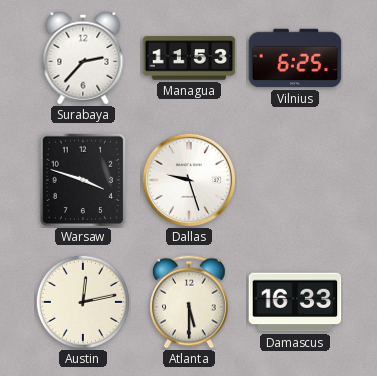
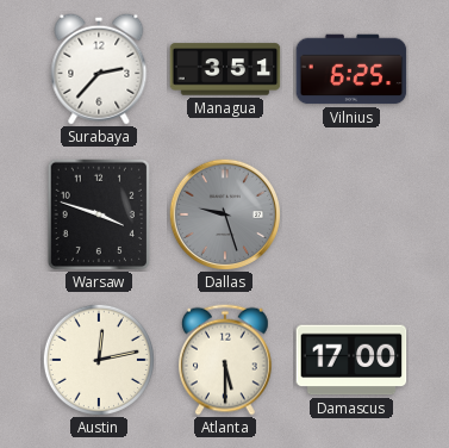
Managua: 11:53 -> 3:51 (225, 69)
Dallas dial: white -> grey (224, 213)
Damascus: 16:33 -> 17:00 (351, 360)
